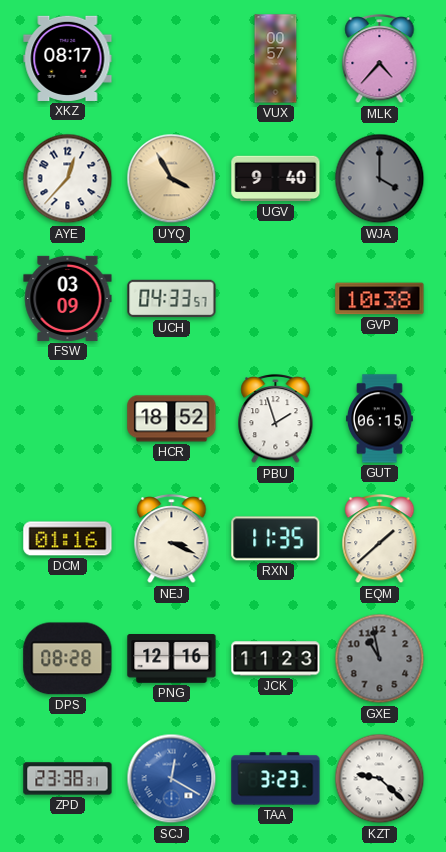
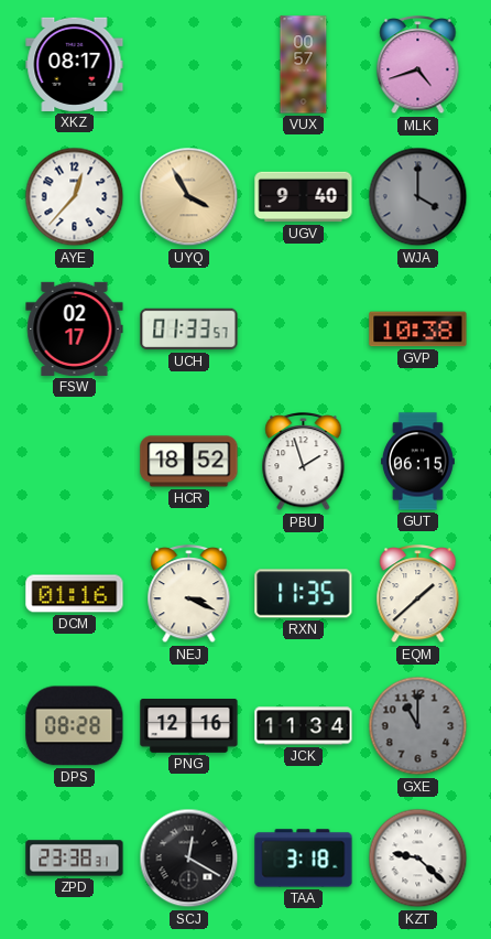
MLK: 4:37 -> 4:42 (418, 65)
FSW: 03:09 -> 02:17 (75, 328)
UCH: 04:33 -> 01:33 (189, 330)
JCK: 11:23 -> 11:34 (304, 726)
GXE: 10:58 -> 11:00 (418, 726)
SCJ dial: blue -> black (189, 859)
TAA: 3:23 -> 3:18 (304, 859)
